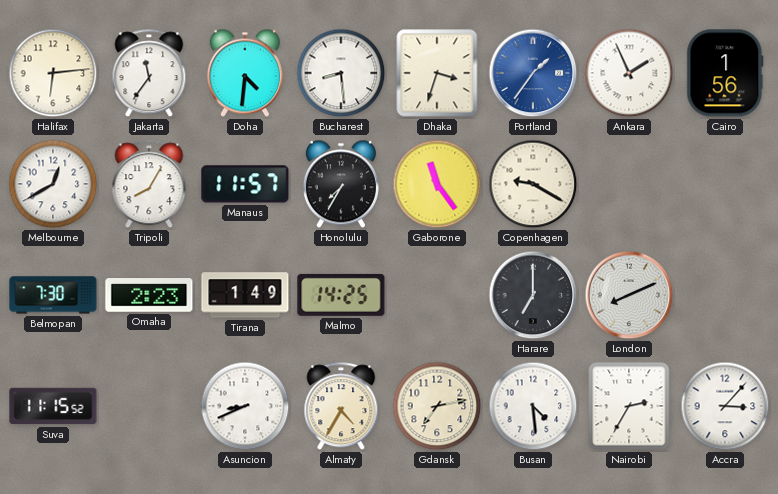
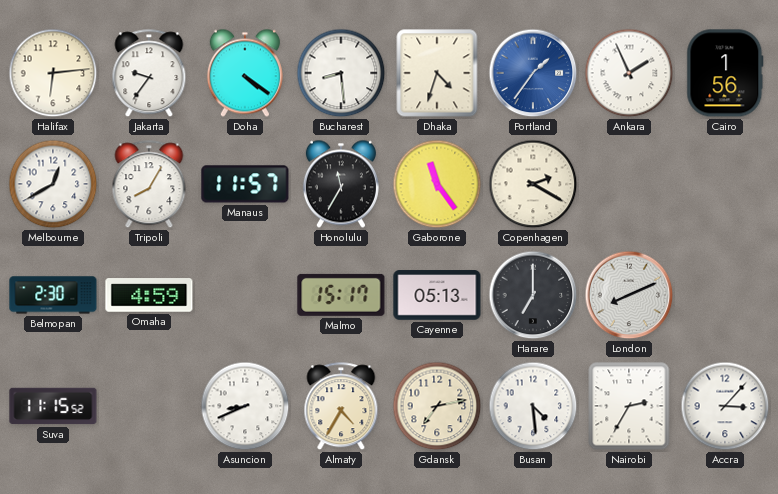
Jakarta: 11:36 -> 9:36 (149, 74)
Doha: 4:31 -> 4:21 (245, 73)
Dhaka: 3:33 -> 4:33 (437, 73)
Honolulu: 7:35 -> 11:35 (341, 184)
Copenhagen: 9:20 -> 2:20 (533, 184)
Belmopan: 7:30 -> 2:30 (53, 295)
Omaha: 2:23 -> 4:59 (149, 295)
Tirana: 1:49 -> none (245, 295)
Malmo: 14:25 -> 15:17 (341, 295)
Cayenne: none -> 05:13 (437, 295)
